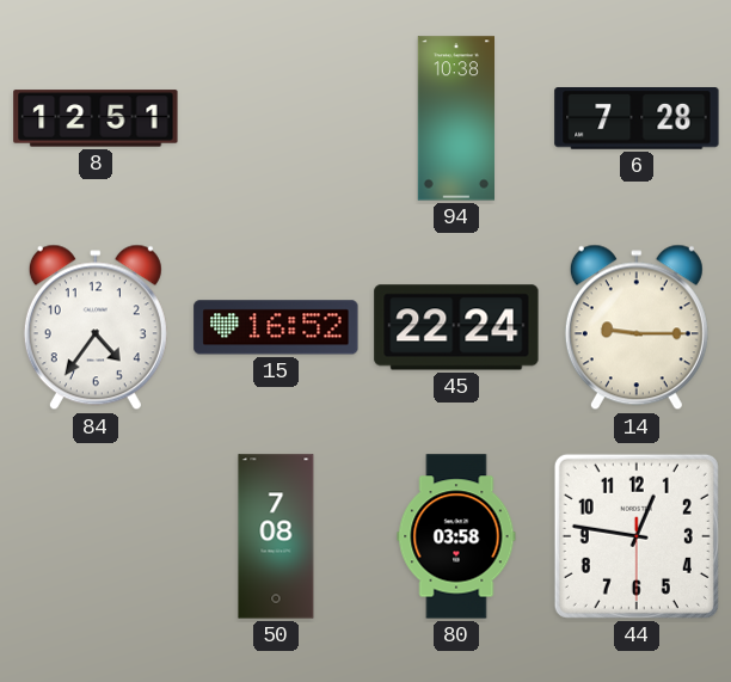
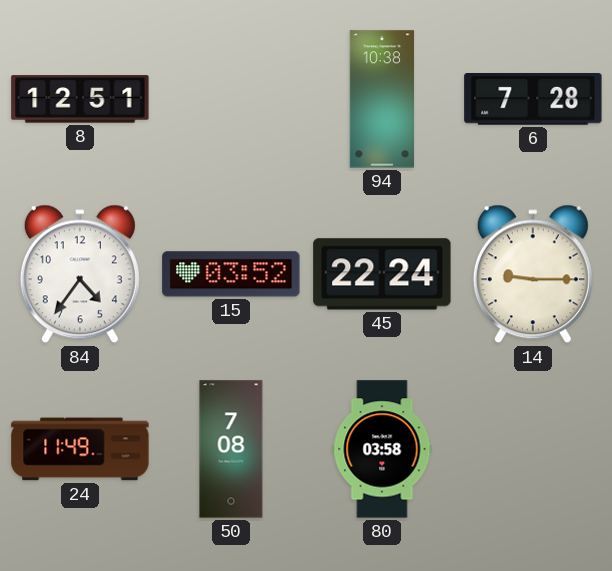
15: 16:52 -> 03:52 (231, 274)
24: none -> 11:49 (80, 449)
44: 12:46 -> none (637, 536)
